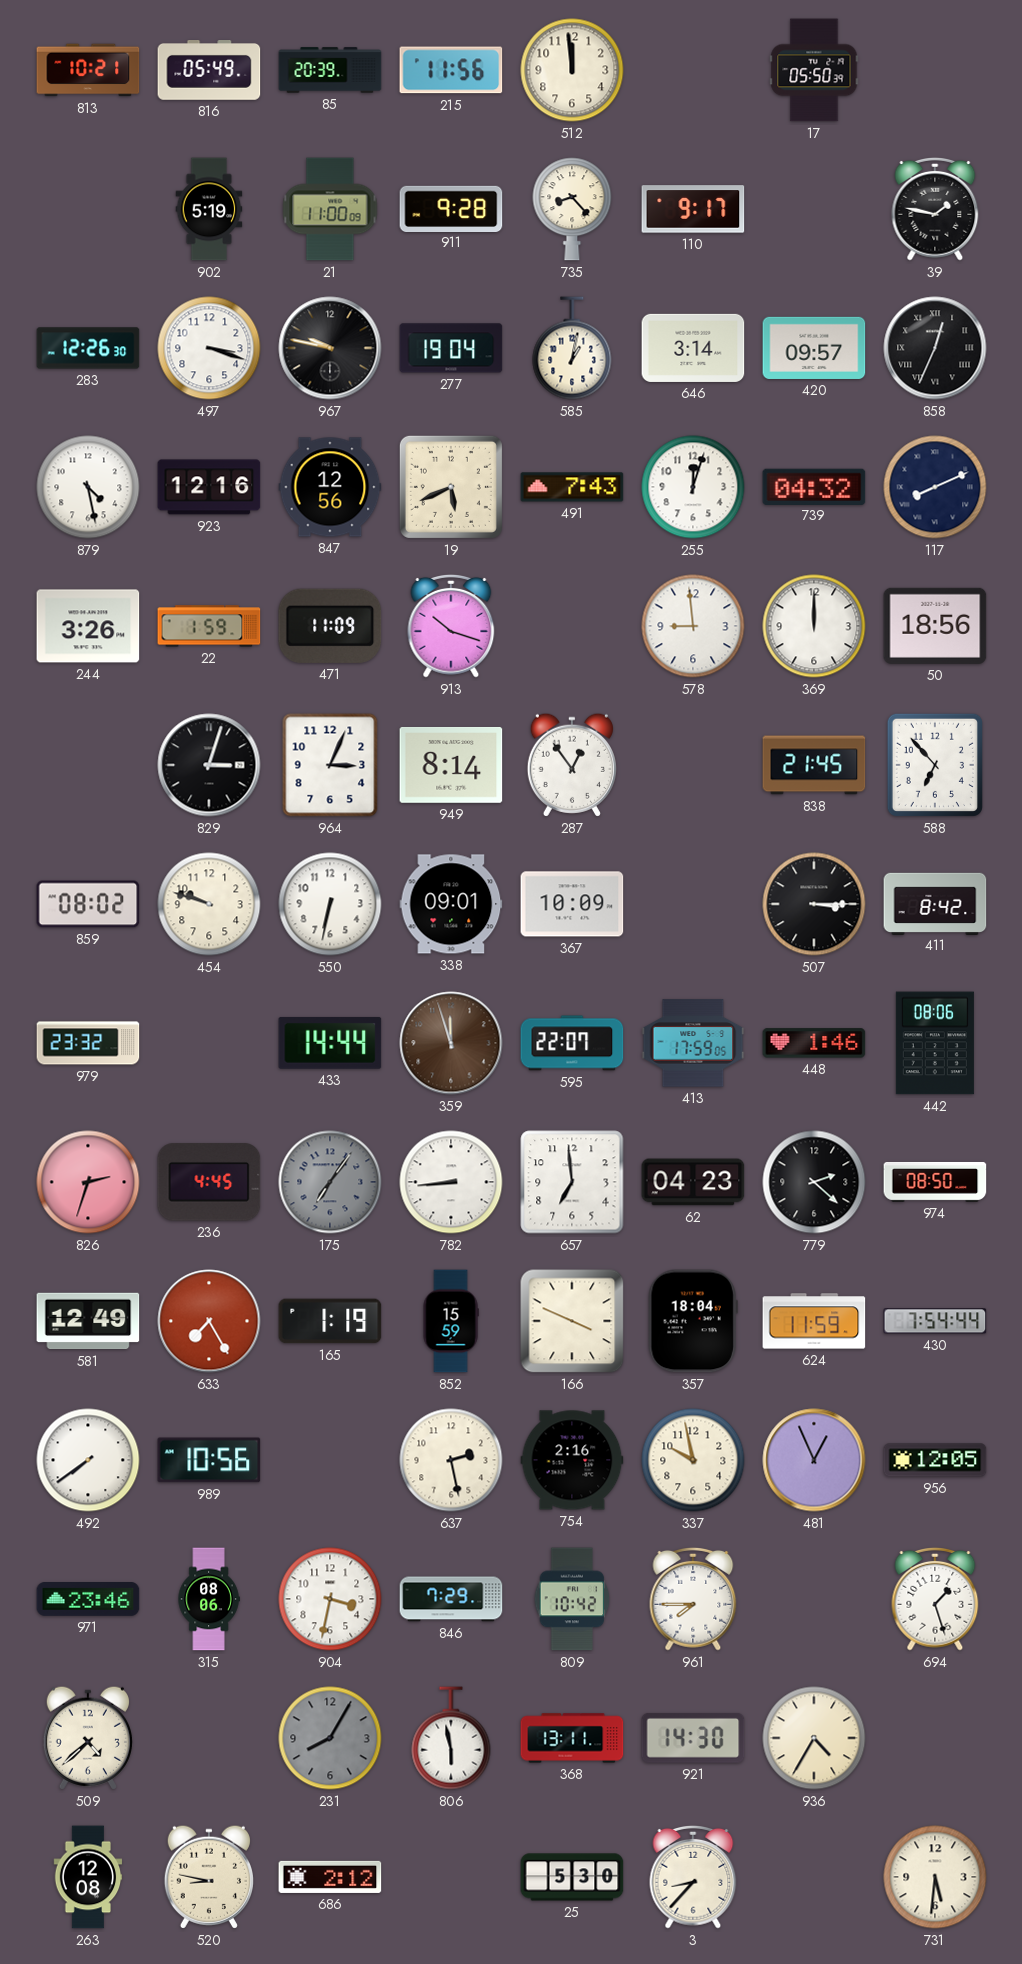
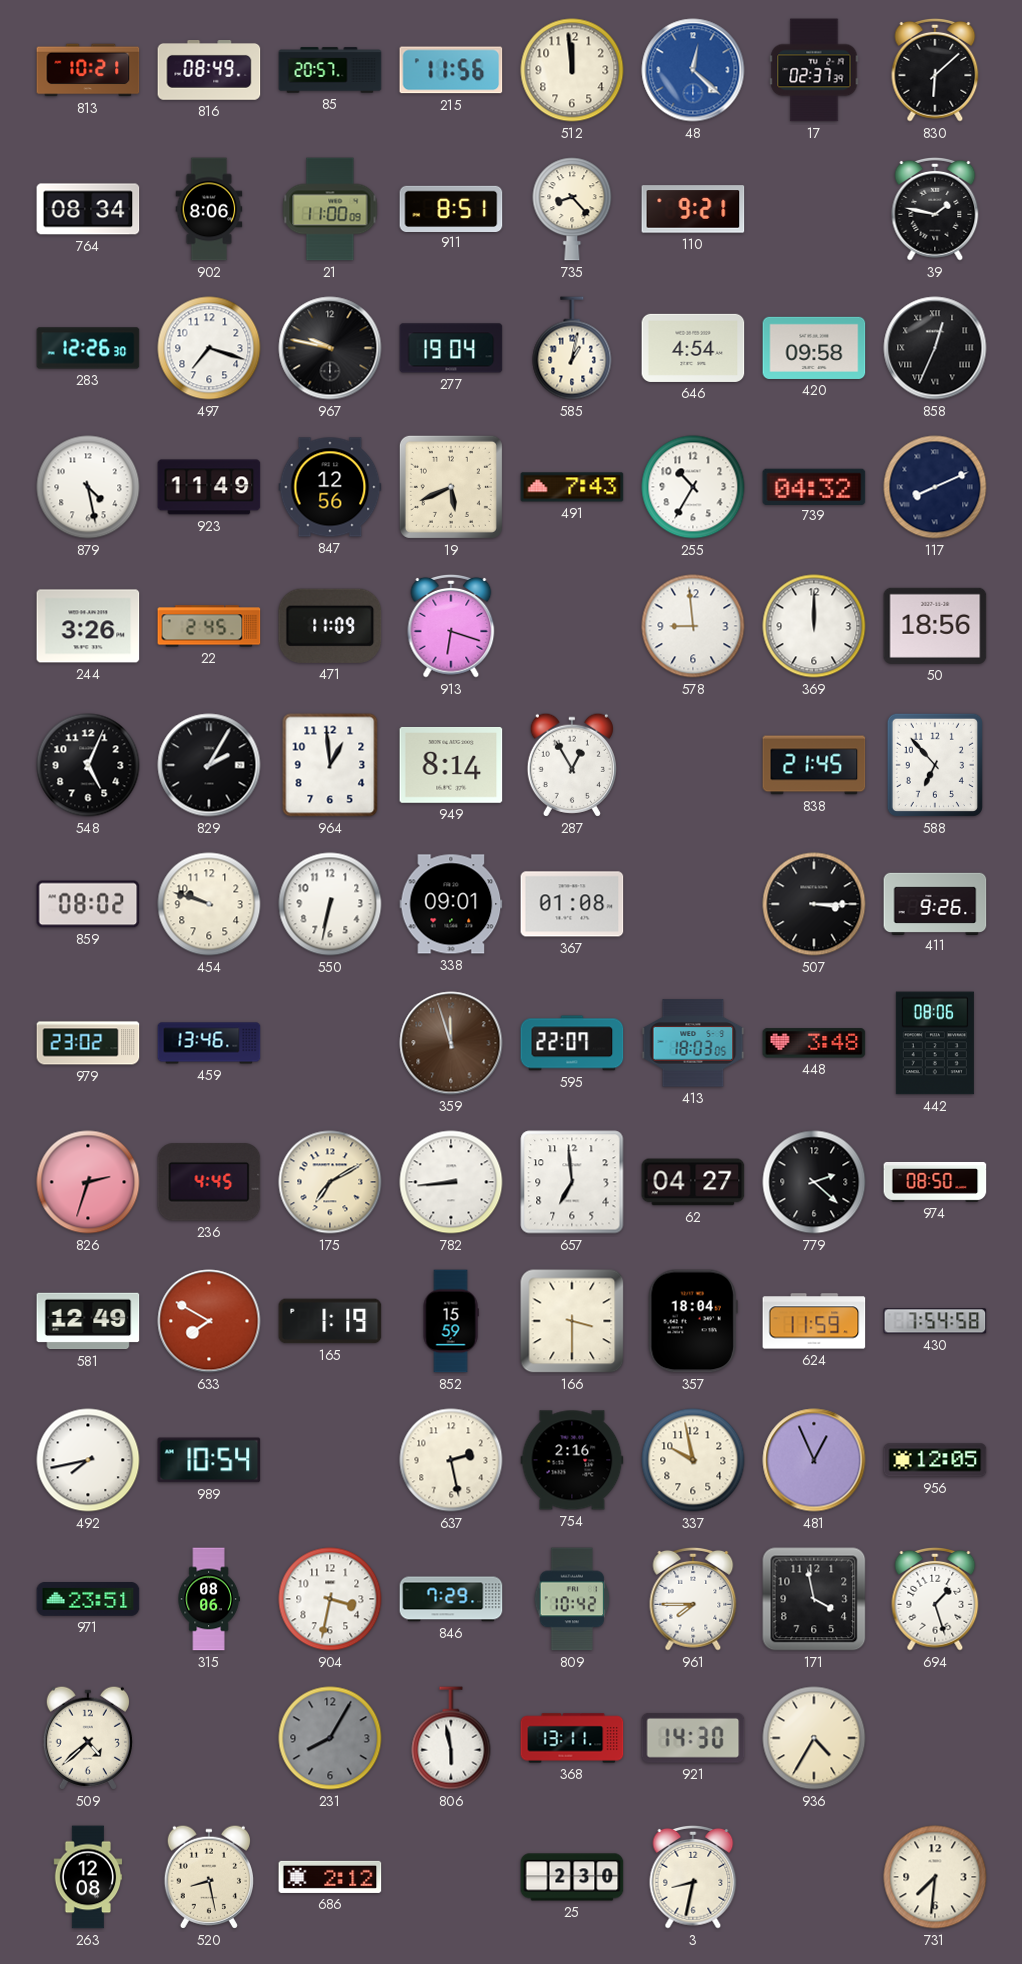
816: 05:49 -> 08:49 (209, 71)
85: 20:39 -> 20:57 (330, 70)
48: none -> 12:22 (693, 70)
17: 05:50 -> 02:37 (814, 70)
830: none -> 6:08 (935, 70)
764: none -> 08:34 (88, 209)
902: 5:19 -> 8:06 (209, 209)
911: 9:28 -> 8:51 (451, 208)
110: 9:17 -> 9:21 (693, 209)
497: 3:18 -> 7:18 (209, 348)
646: 3:14 -> 4:54 (693, 348)
420: 09:57 -> 09:58 (814, 348)
923: 12:16 -> 11:49 (209, 487)
255: 12:03 -> 10:35 (693, 487)
22: 1:59 -> 2:45 (209, 626)
913: 10:18 -> 6:18 (451, 626)
548: none -> 5:04 (88, 765)
829: 3:03 -> 2:05 (209, 765)
964: 3:04 -> 12:59 (330, 765)
287: 12:54 -> 12:55 (572, 765)
367: 10:09 -> 01:08 (572, 904)
411: 8:42 -> 9:26 (935, 903)
979: 23:32 -> 23:02 (88, 1043)
459: none -> 13:46 (209, 1043)
433: 14:44 -> none (330, 1043)
413: 17:59 -> 18:03 (693, 1043)
448: 1:46 -> 3:48 (814, 1043)
175: 7:06 -> 7:10 (330, 1182)
175 dial: grey -> cream (330, 1182)
62: 04:23 -> 04:27 (693, 1182)
633: 7:25 -> 7:50 (209, 1321)
166: 3:49 -> 3:30 (572, 1321)
430: 7:54:44 -> 7:54:58 (935, 1321)
492: 7:39 -> 7:43 (88, 1460)
989: 10:56 -> 10:54 (209, 1460)
971: 23:46 -> 23:51 (88, 1600)
171: none -> 3:58 (814, 1599)
520: 8:47 -> 8:28 (209, 1877)
25: 5:30 -> 2:30 (572, 1877)
3: 8:37 -> 8:32 (693, 1877)
731: 5:31 -> 7:31 (935, 1877)
